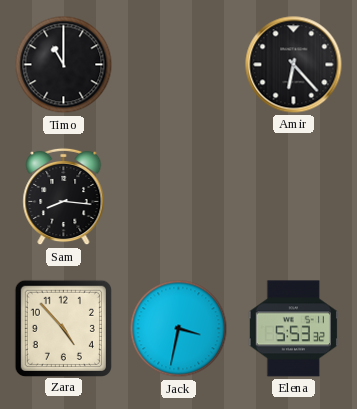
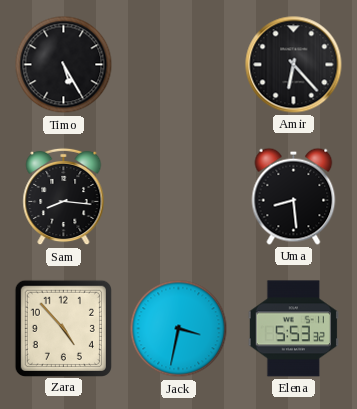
Timo: 11:00 -> 5:25 (64, 65)
Uma: none -> 8:29 (294, 196)
